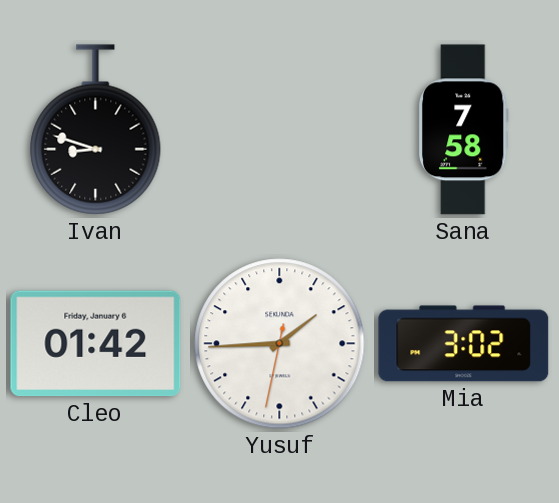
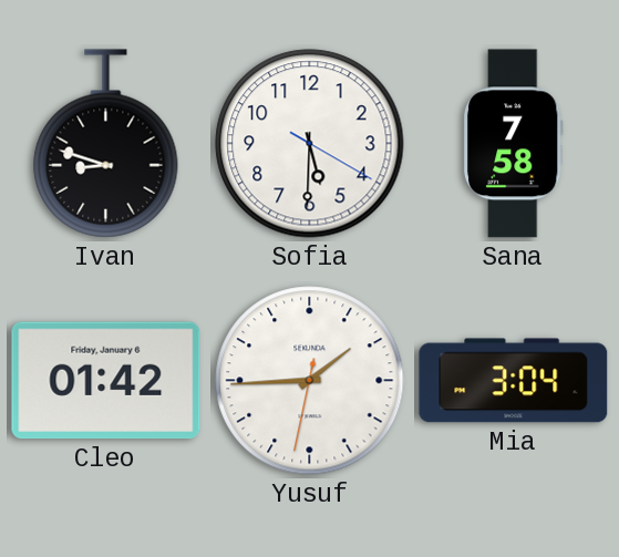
Sofia: none -> 5:30 (310, 144)
Mia: 3:02 -> 3:04 (514, 381)
